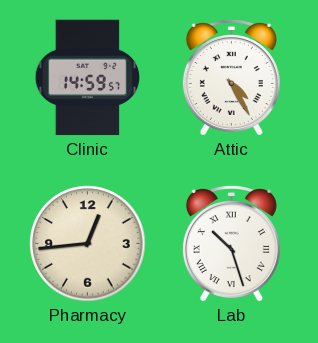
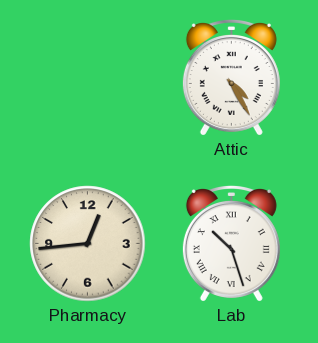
Clinic: 14:59 -> none (87, 78)
